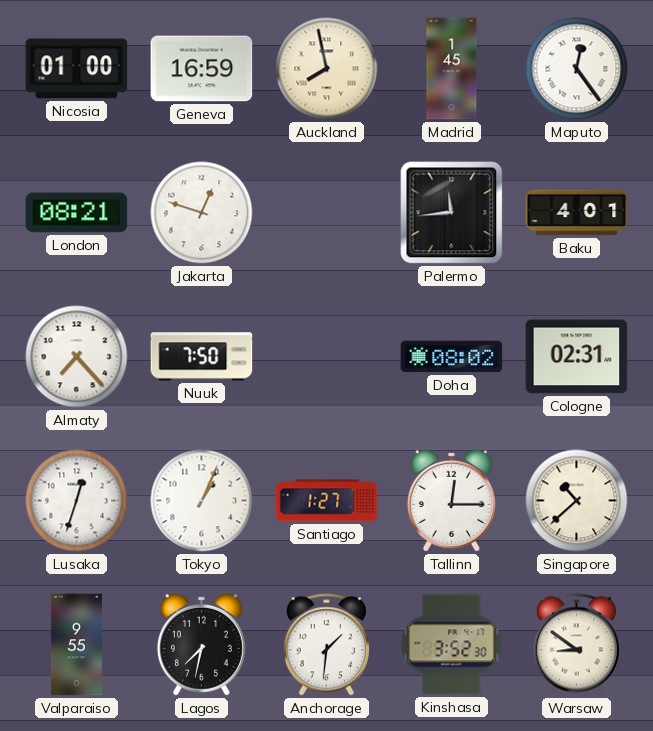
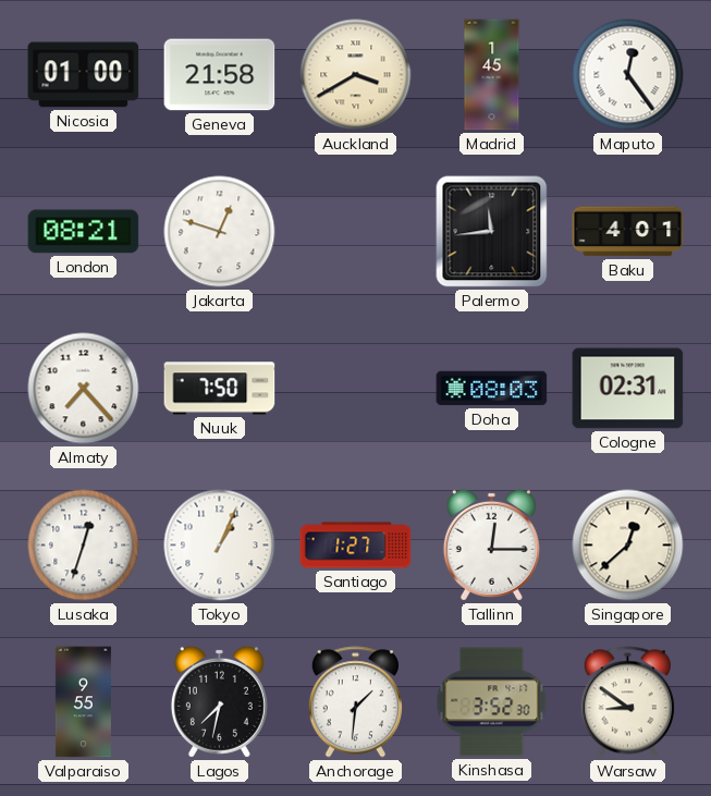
Geneva: 16:59 -> 21:58 (220, 75)
Auckland: 7:58 -> 3:40 (356, 75)
Doha: 08:02 -> 08:03 (492, 389)
Singapore: 10:38 -> 12:38 (628, 546)
